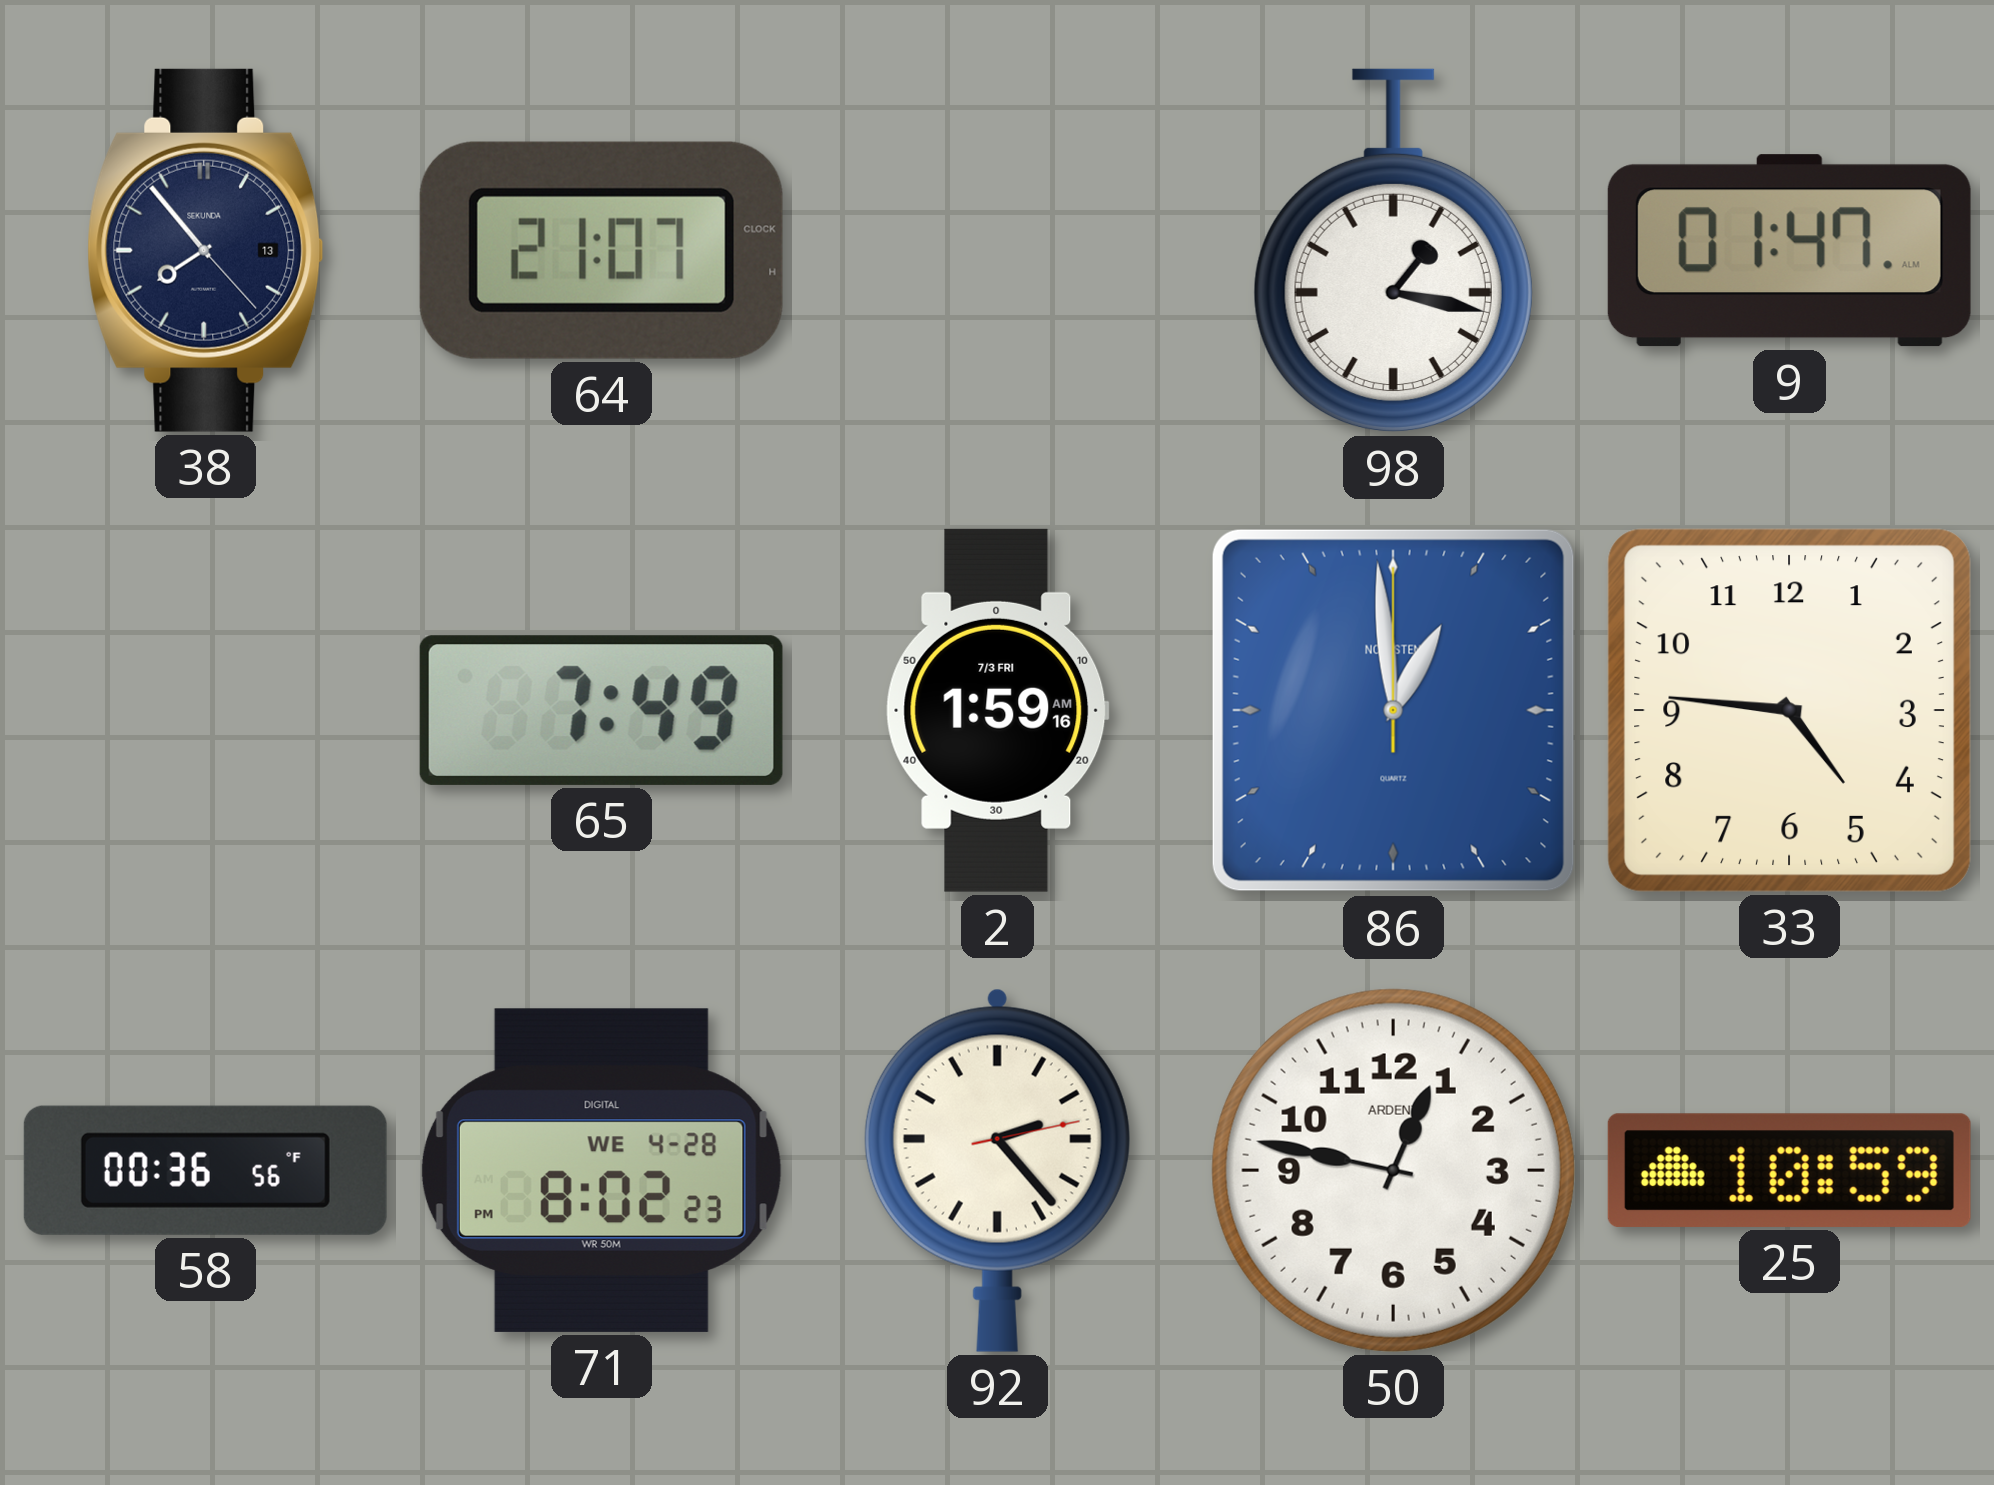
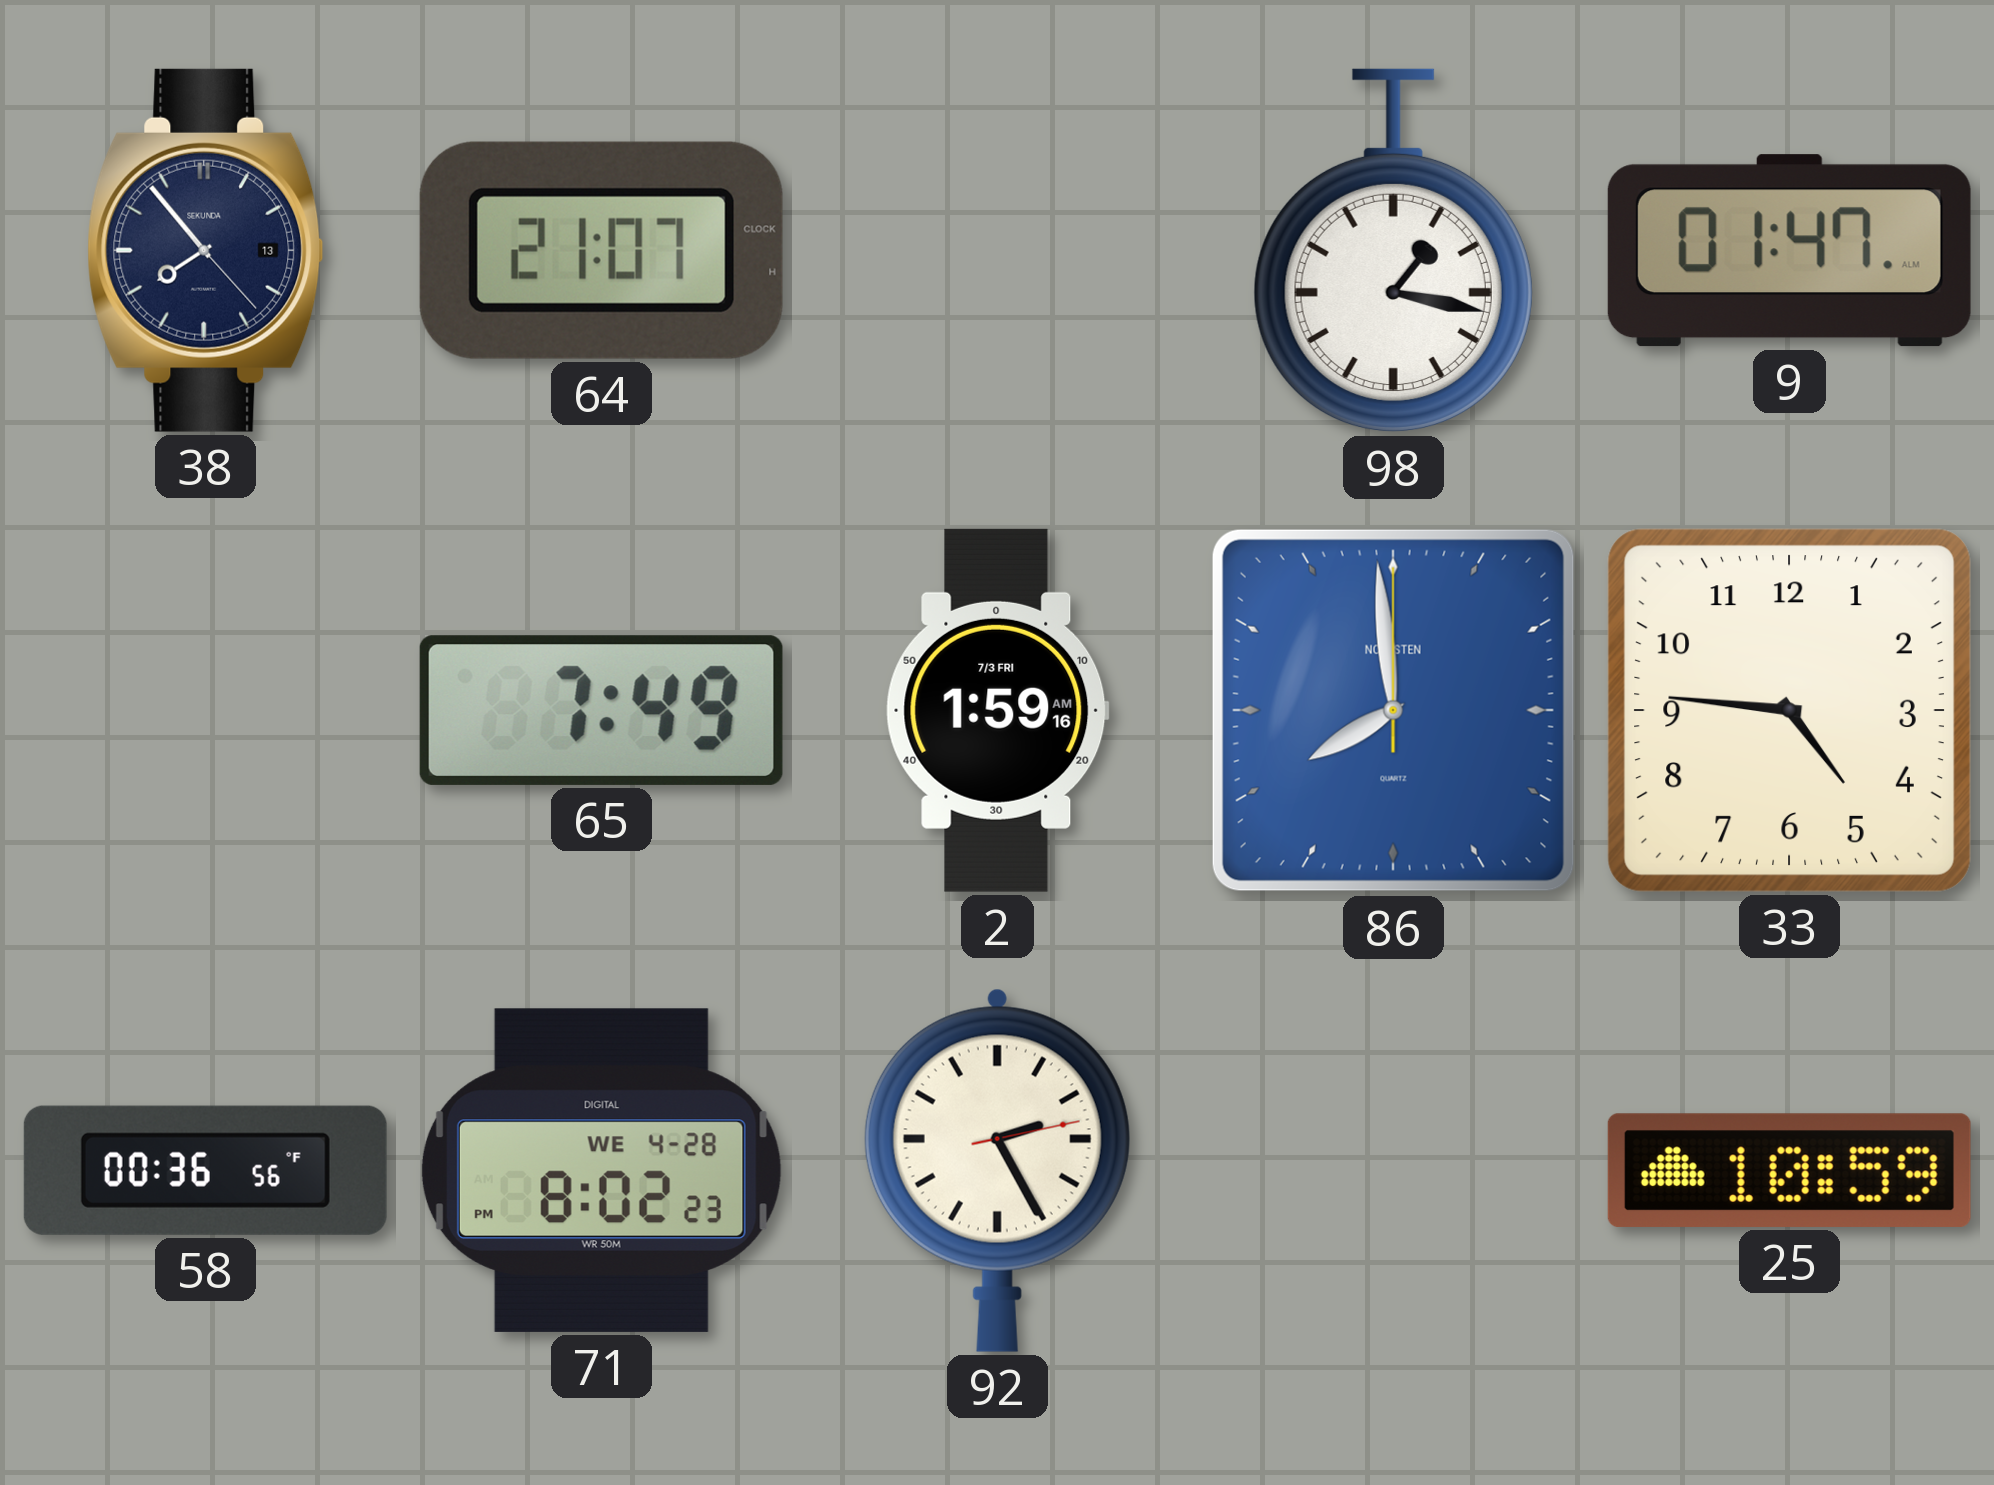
86: 12:59 -> 7:59 (1393, 710)
92: 2:23 -> 2:25 (997, 1170)
50: 12:47 -> none (1393, 1170)
